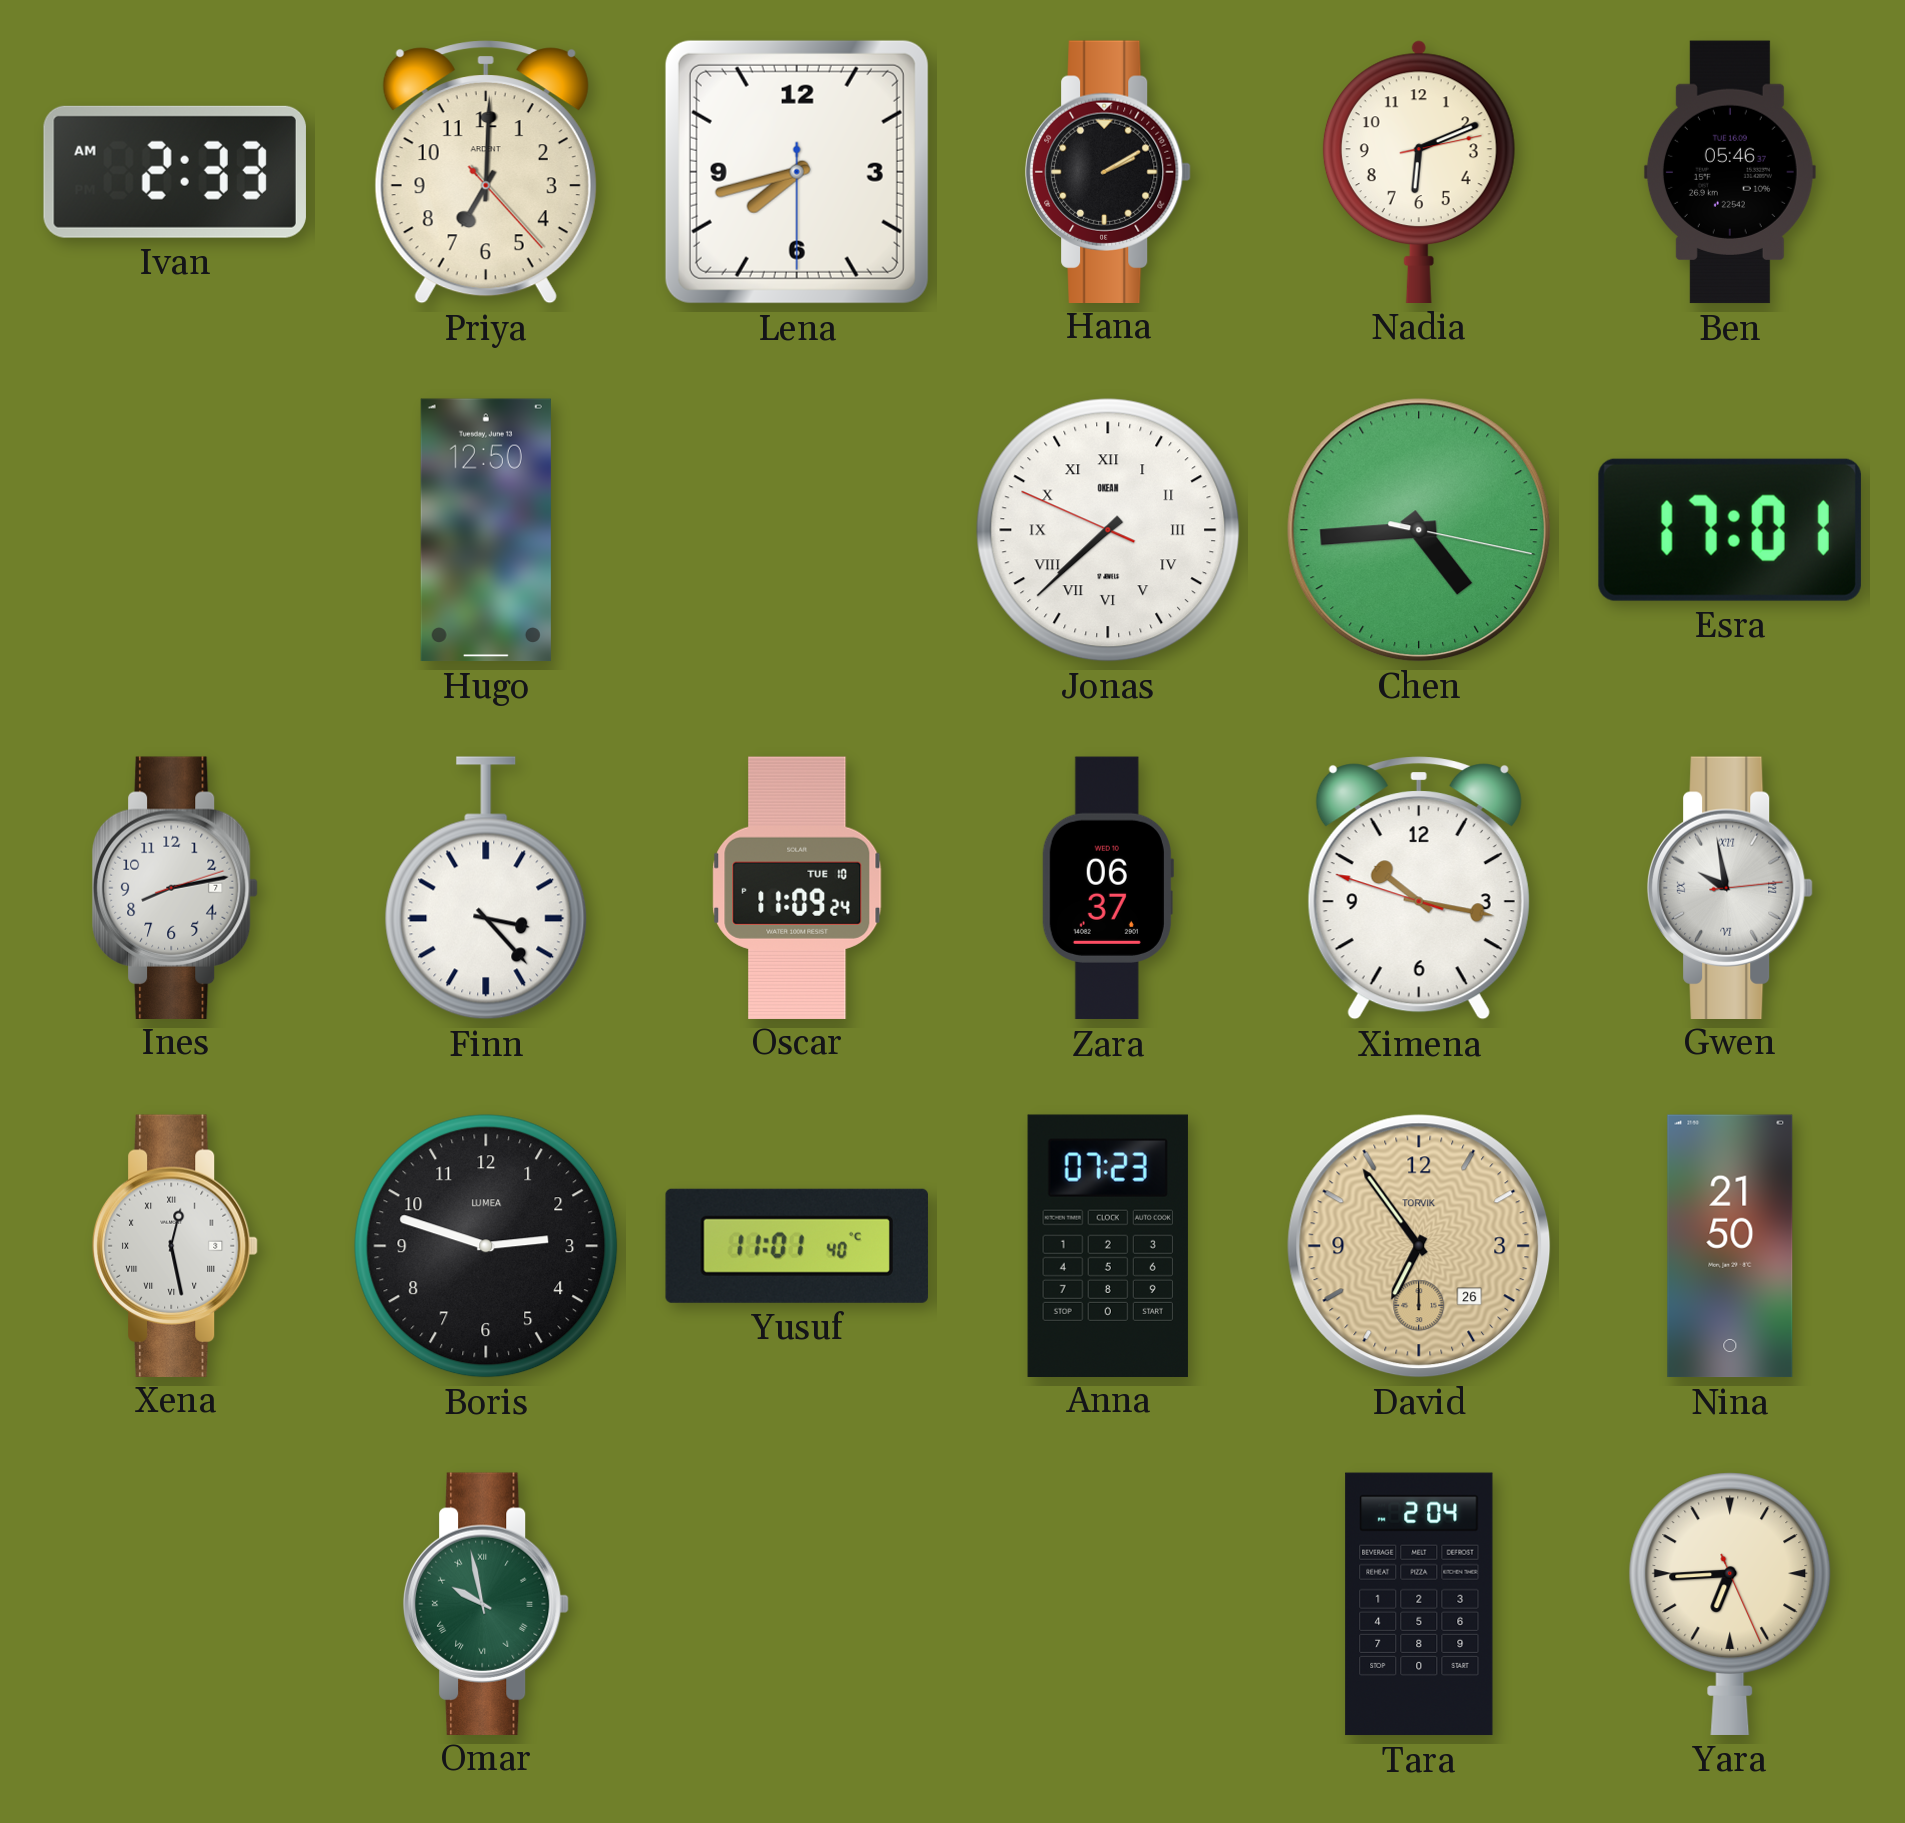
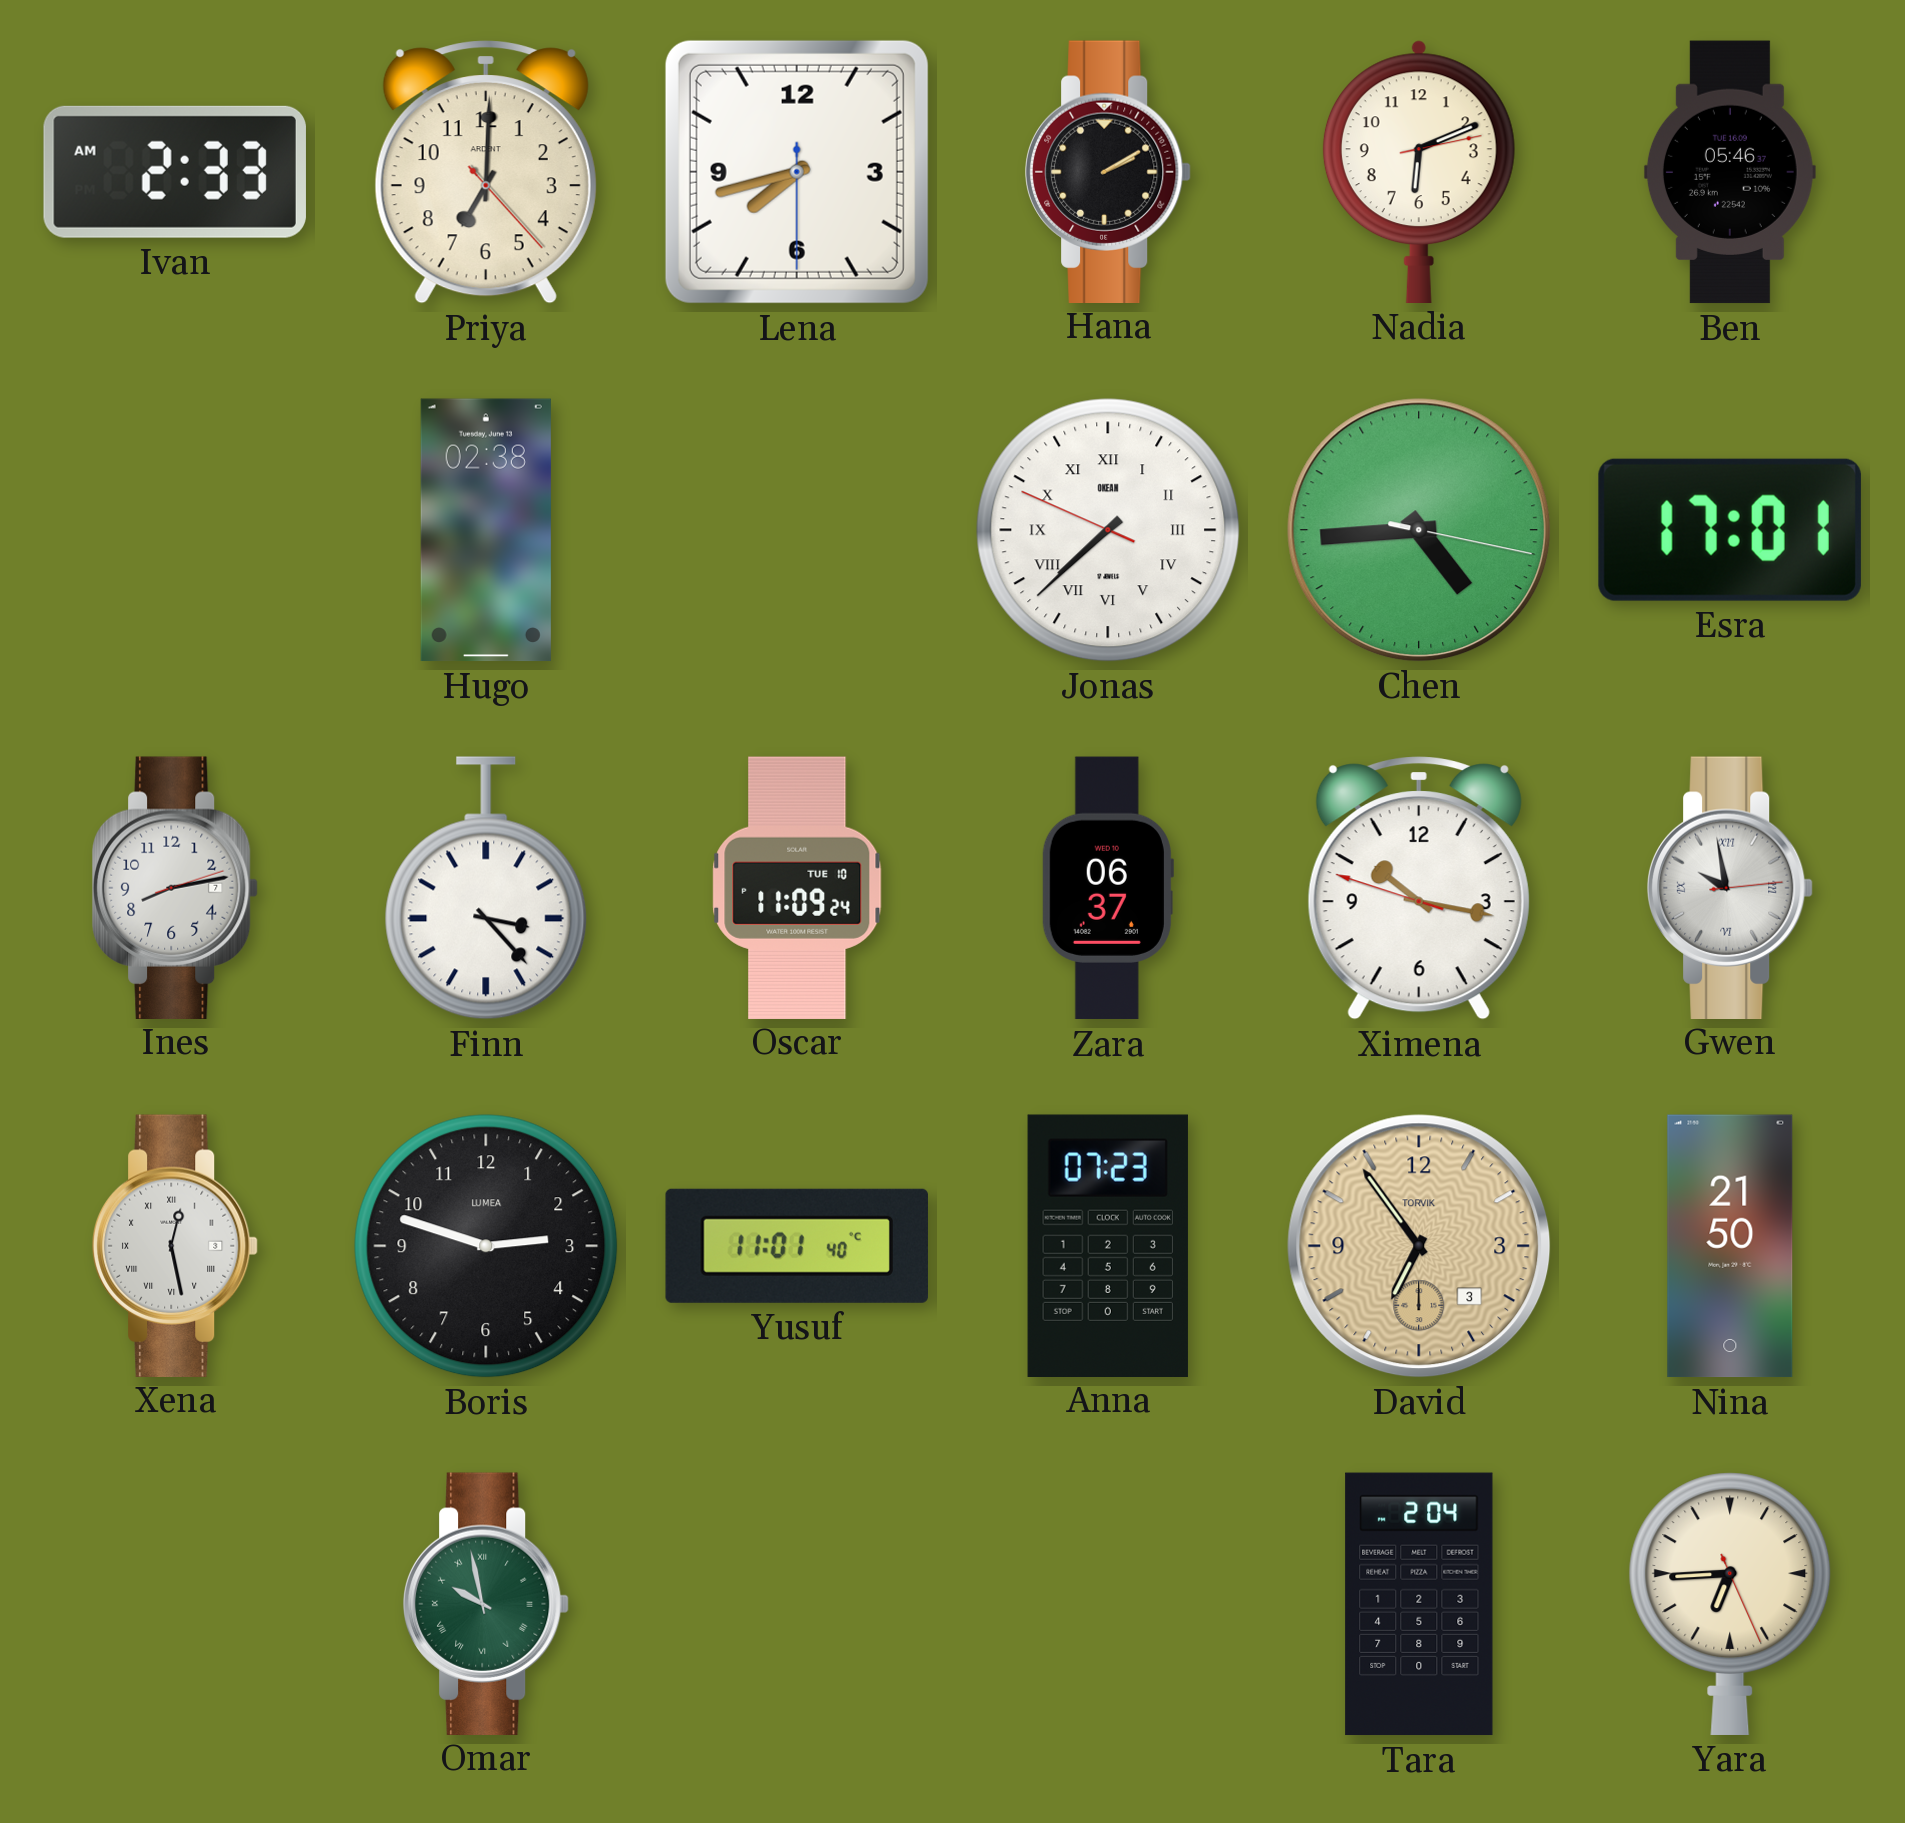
Hugo: 12:50 -> 02:38 (486, 530)
David date: 26 -> 3 (1419, 1246)
